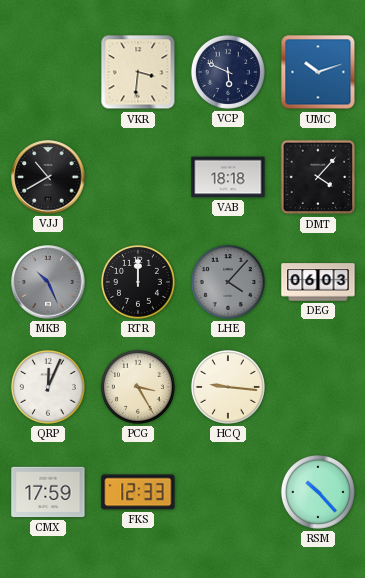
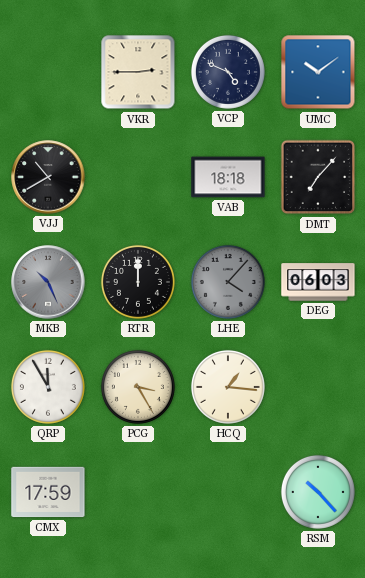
VKR: 3:31 -> 2:45 (138, 72)
VCP: 5:49 -> 4:49 (228, 72)
UMC: 10:12 -> 10:09 (318, 72)
DMT: 4:07 -> 7:07 (318, 177)
QRP: 12:04 -> 11:55 (48, 387)
HCQ: 9:16 -> 1:16 (228, 387)
FKS: 12:33 -> none (138, 492)
